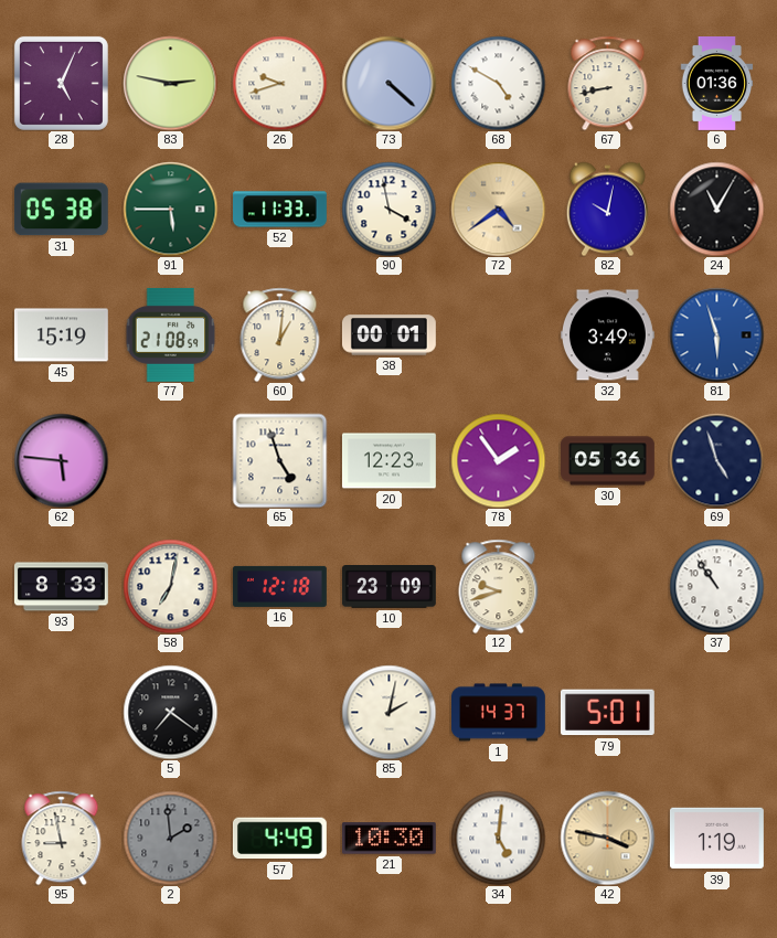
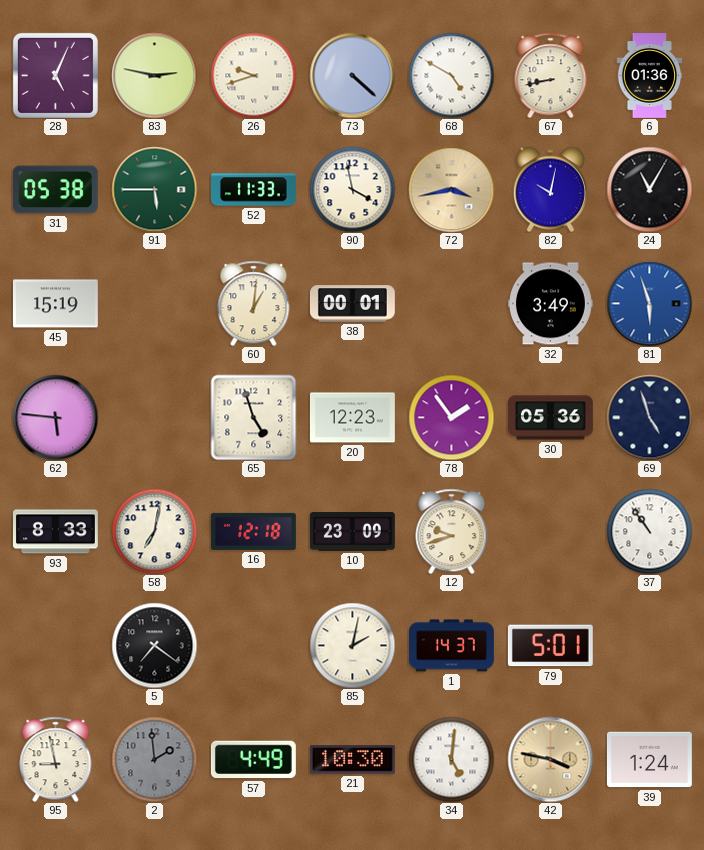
72: 4:39 -> 3:43 (451, 189)
77: 21:08 -> none (171, 334)
39: 1:19 -> 1:24 (649, 760)
